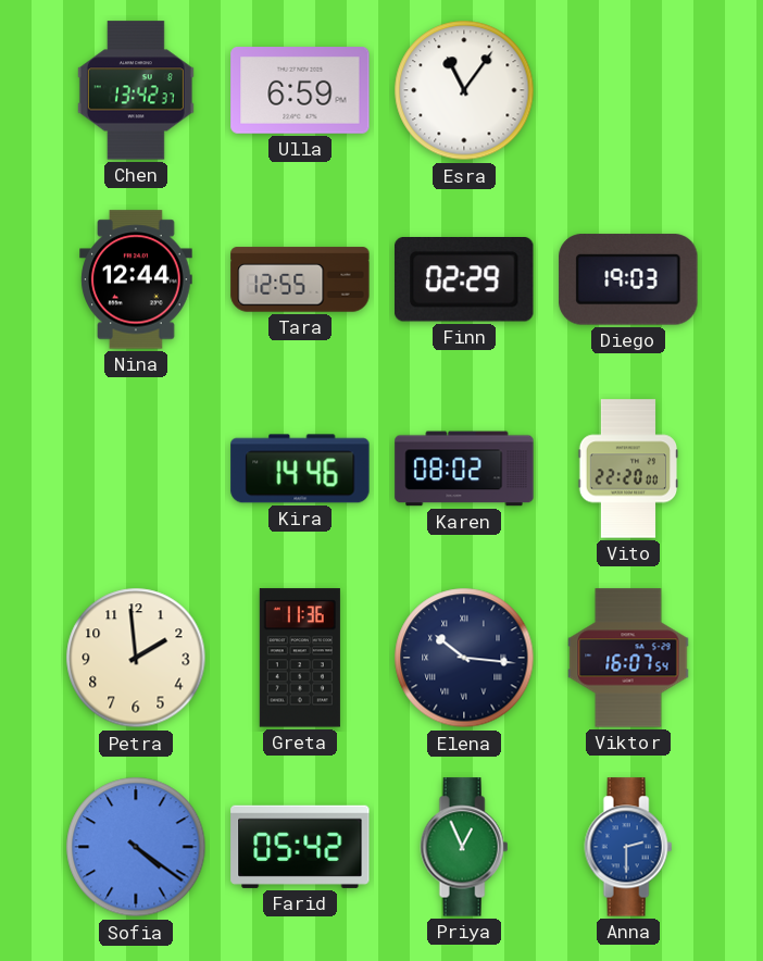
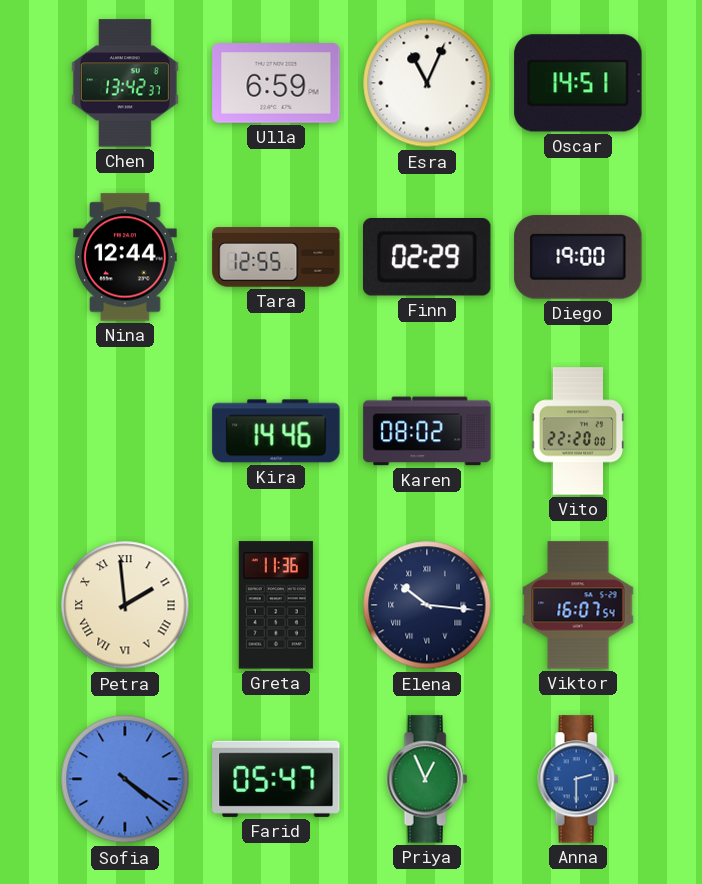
Esra: 11:06 -> 11:04 (427, 83)
Oscar: none -> 14:51 (578, 83)
Diego: 19:03 -> 19:00 (578, 257)
Petra numerals: Arabic -> Roman (125, 605)
Farid: 05:42 -> 05:47 (276, 779)
